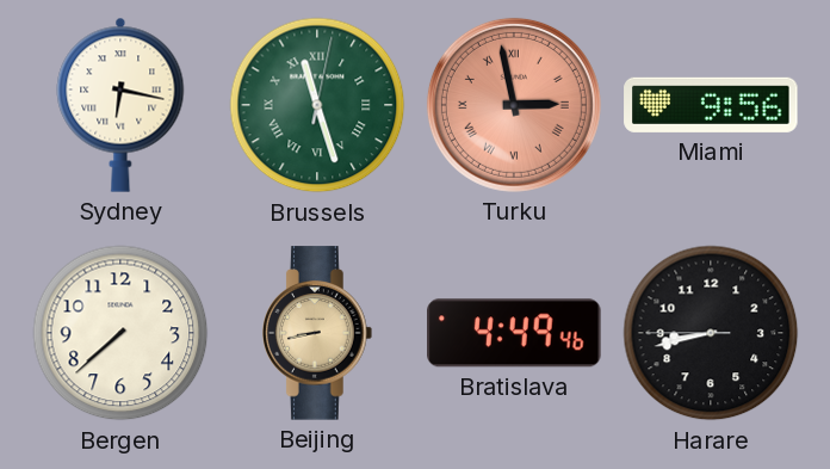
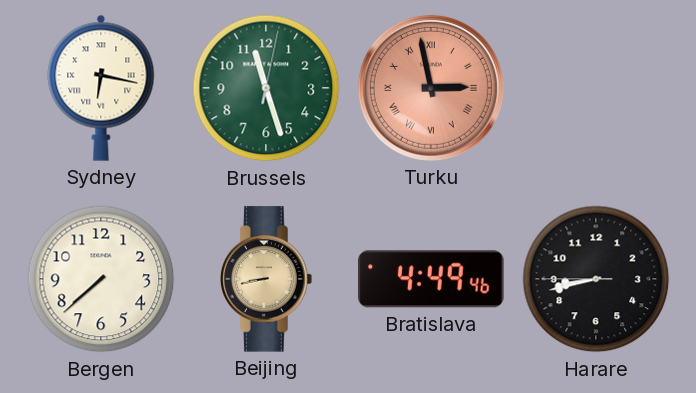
Brussels numerals: Roman -> Arabic (266, 88)
Miami: 9:56 -> none (711, 105)
